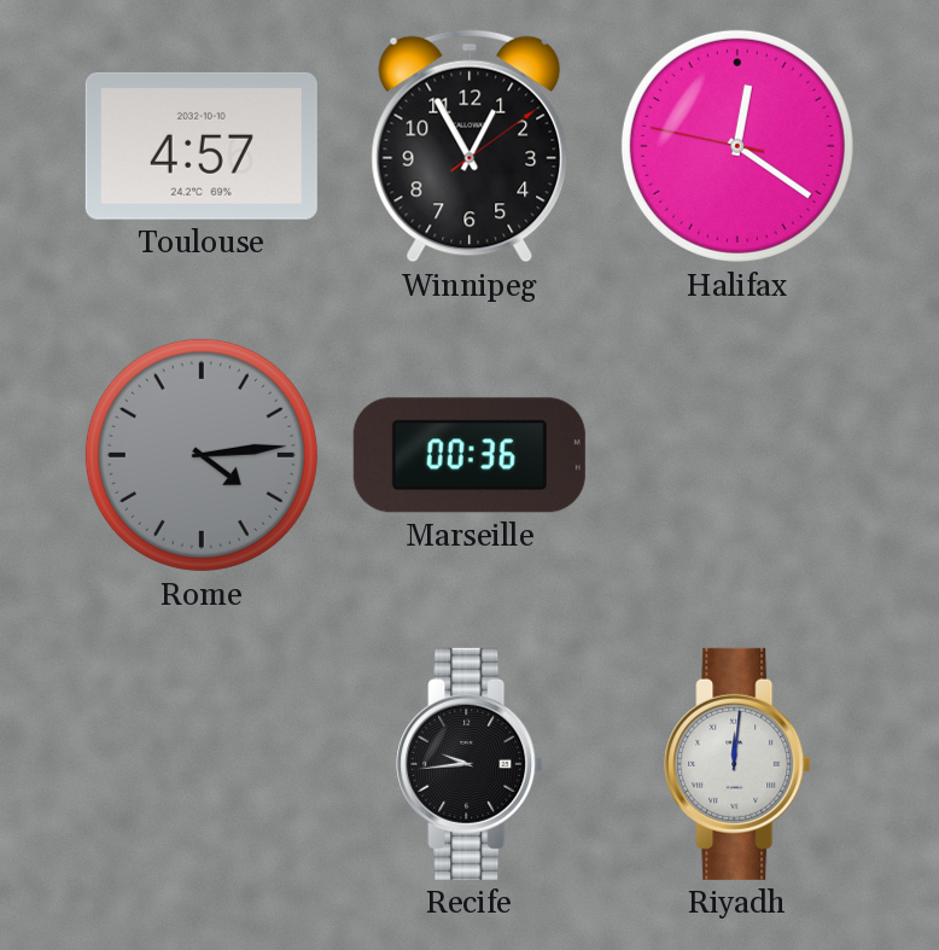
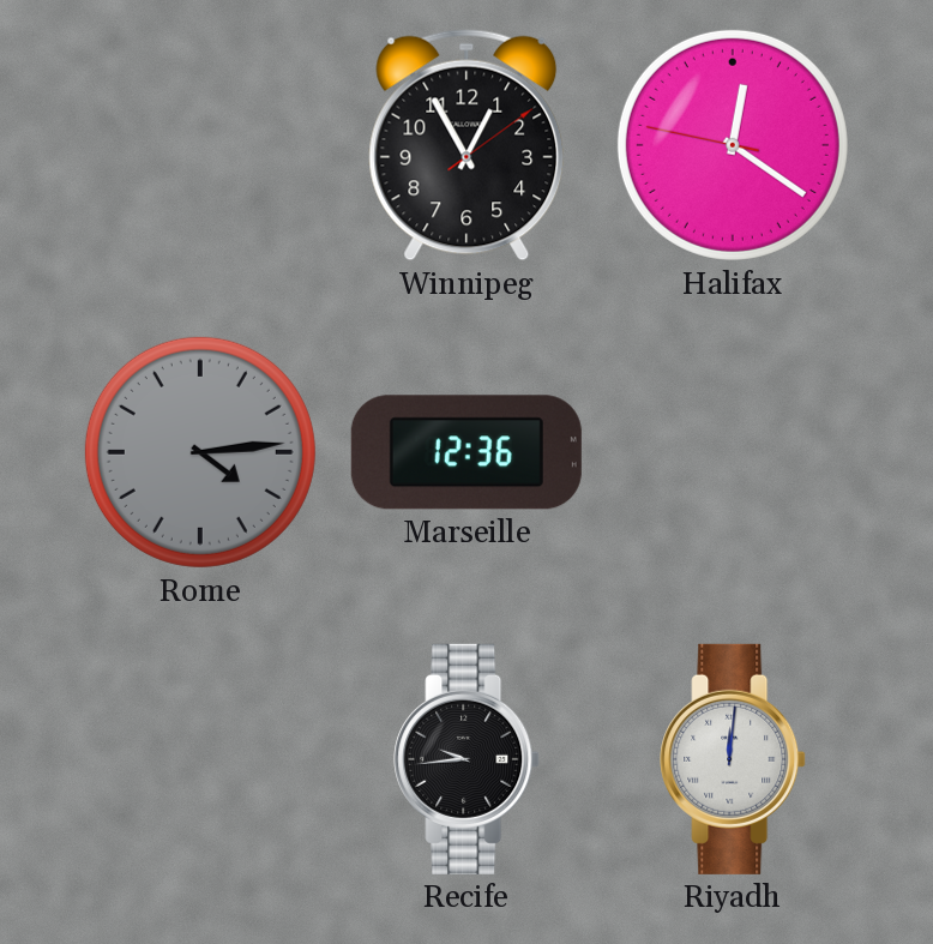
Toulouse: 4:57 -> none (202, 146)
Marseille: 00:36 -> 12:36 (466, 452)
